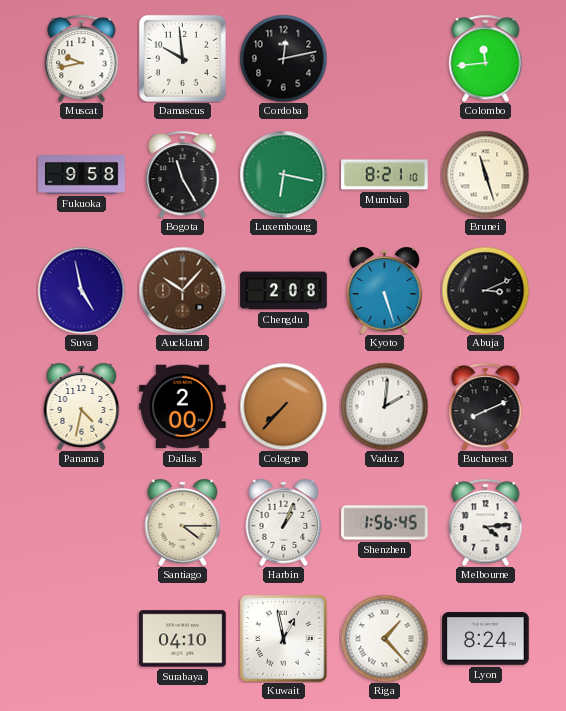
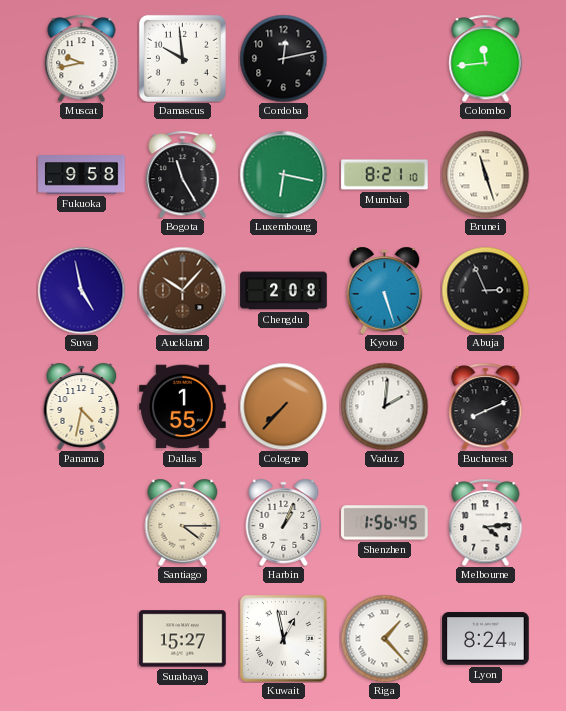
Abuja: 3:11 -> 2:56 (485, 290)
Dallas: 2:00 -> 1:55 (183, 407)
Surabaya: 04:10 -> 15:27 (183, 639)
